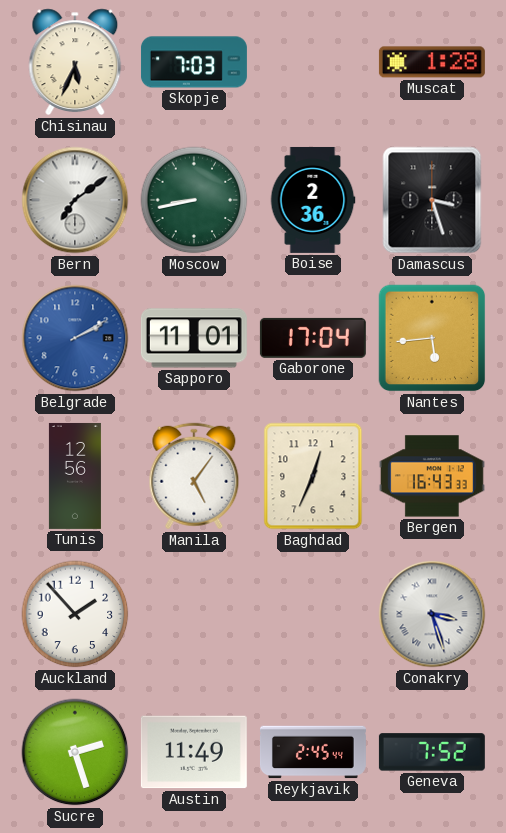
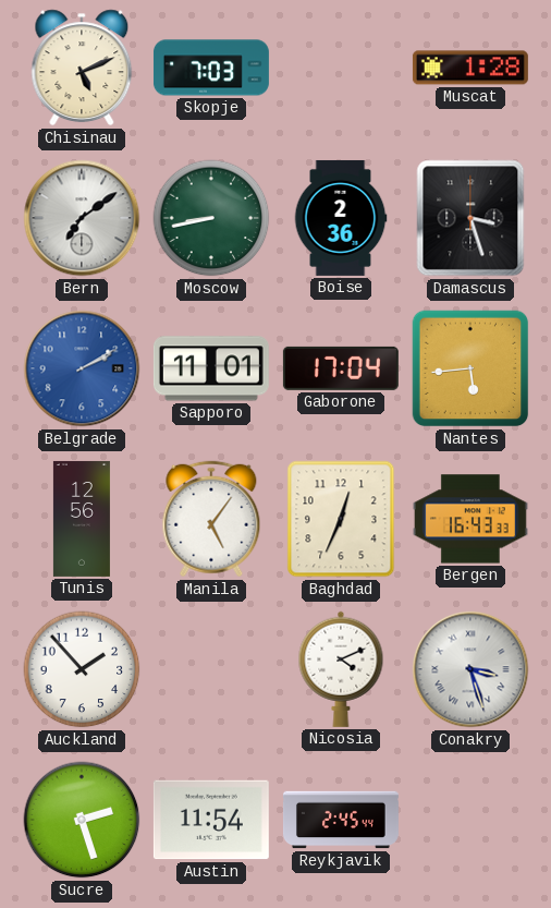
Chisinau: 5:34 -> 5:11 (82, 68)
Nicosia: none -> 4:11 (341, 669)
Austin: 11:49 -> 11:54 (211, 820)
Geneva: 7:52 -> none (432, 752)
